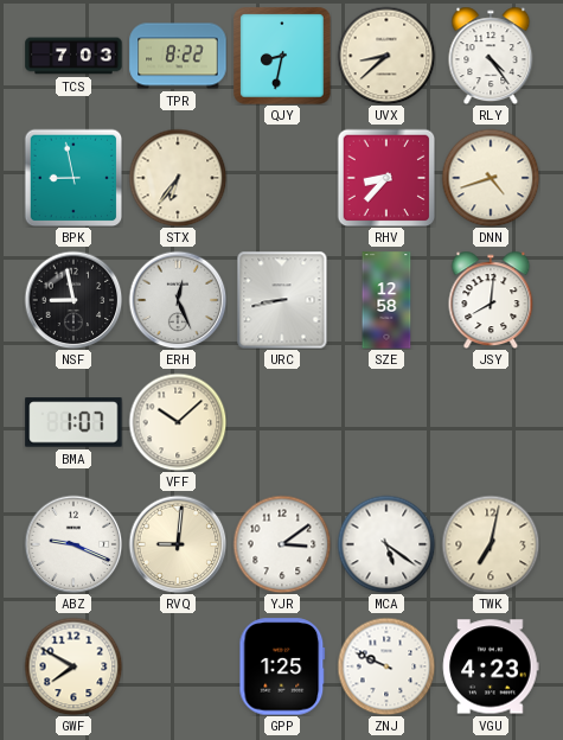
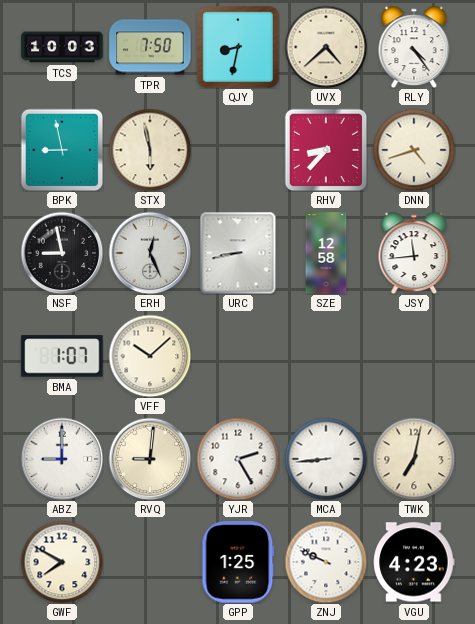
TCS: 7:03 -> 10:03 (62, 47)
TPR: 8:22 -> 7:50 (150, 47)
UVX: 8:38 -> 4:38 (326, 47)
STX: 6:36 -> 5:58 (150, 150)
JSY: 8:01 -> 11:44 (414, 253)
ABZ: 9:19 -> 9:00 (62, 459)
YJR: 3:09 -> 2:25 (238, 459)
MCA: 5:21 -> 8:44 (326, 459)
